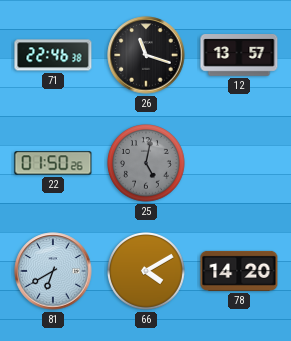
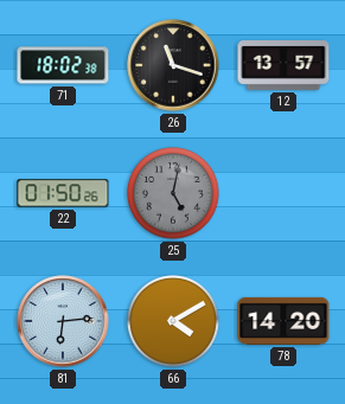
71: 22:46 -> 18:02 (63, 65)
81: 6:40 -> 6:14 (63, 321)
